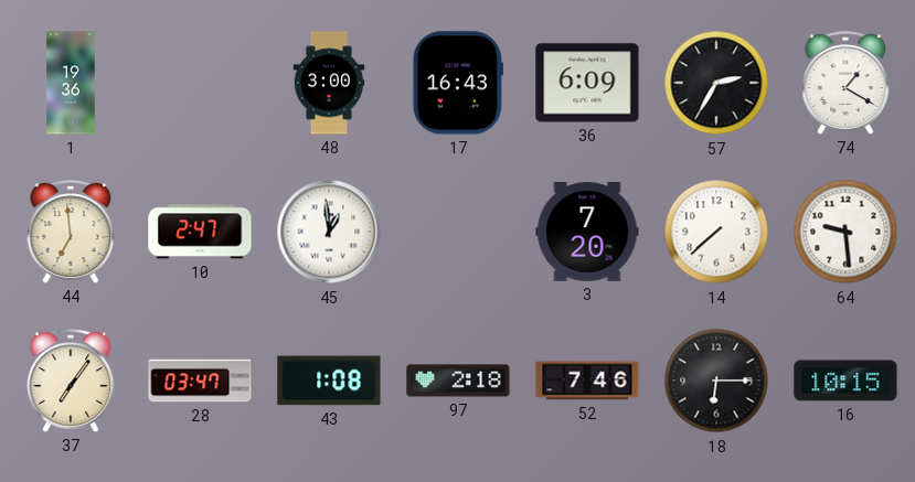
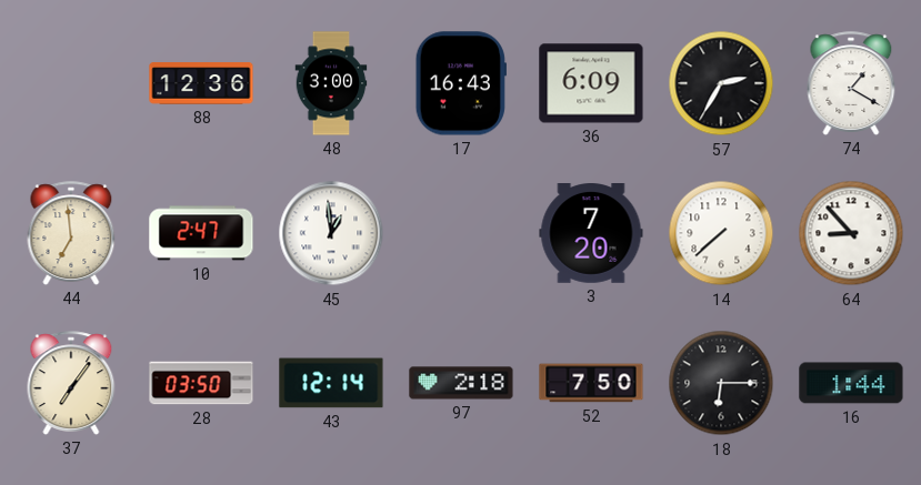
1: 19:36 -> none (71, 83)
88: none -> 12:36 (201, 83)
64: 9:29 -> 8:53 (851, 233)
28: 03:47 -> 03:50 (201, 383)
43: 1:08 -> 12:14 (331, 383)
52: 7:46 -> 7:50 (591, 383)
16: 10:15 -> 1:44 (851, 383)
